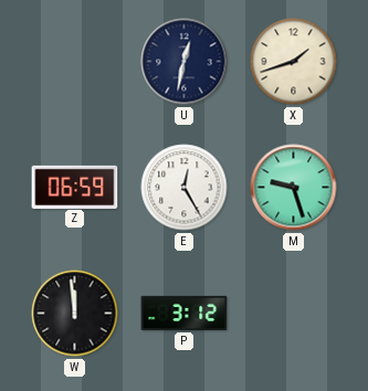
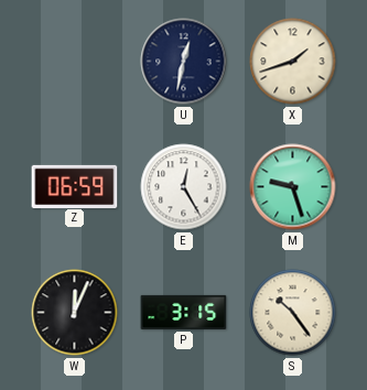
W: 11:59 -> 12:04 (75, 313)
P: 3:12 -> 3:15 (184, 312)
S: none -> 10:24 (293, 313)
